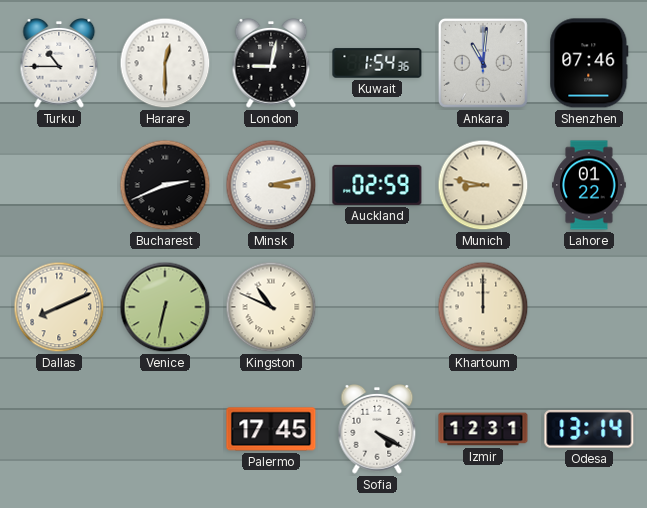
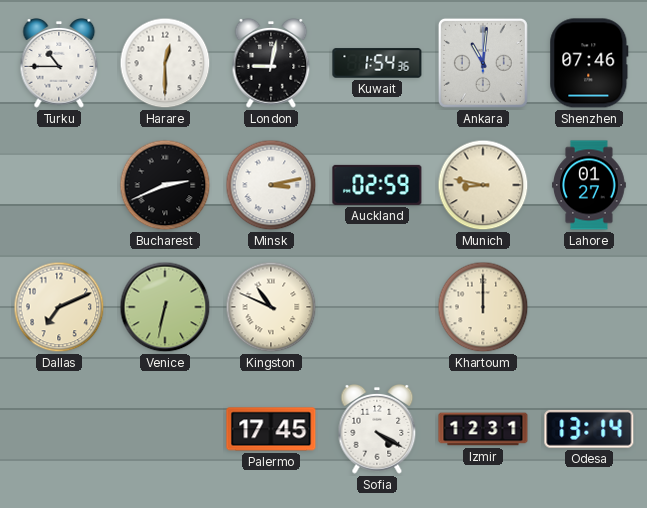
Lahore: 01:22 -> 01:27 (590, 185)
Dallas: 8:11 -> 7:11 (59, 307)
